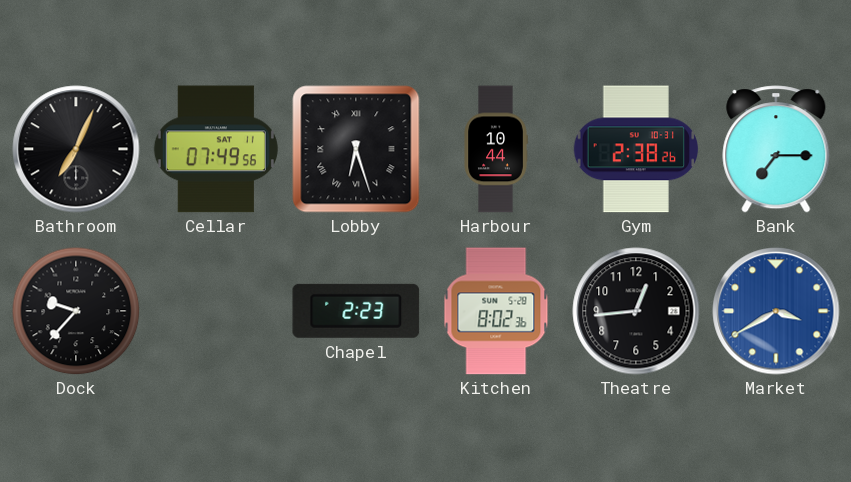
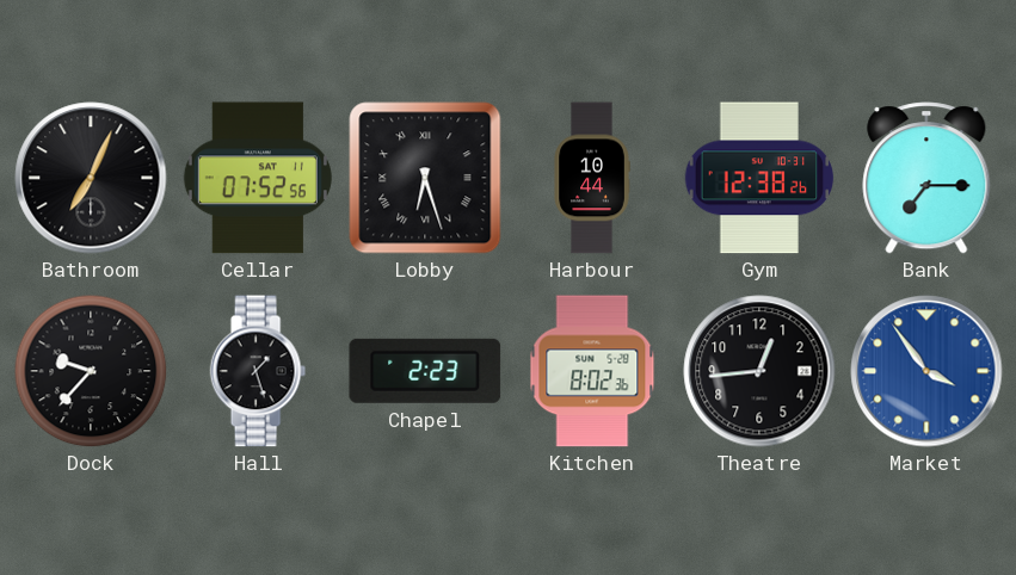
Cellar: 07:49 -> 07:52 (258, 178)
Gym: 2:38 -> 12:38 (759, 178)
Hall: none -> 1:27 (258, 371)
Market: 3:40 -> 3:54 (926, 371)
